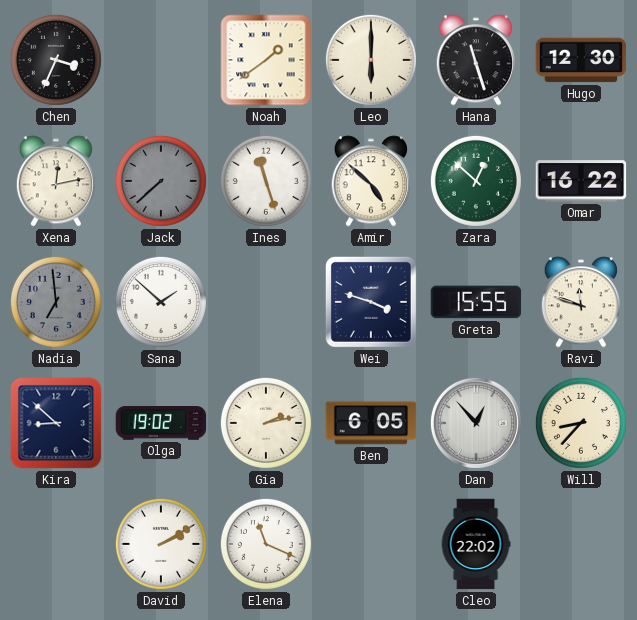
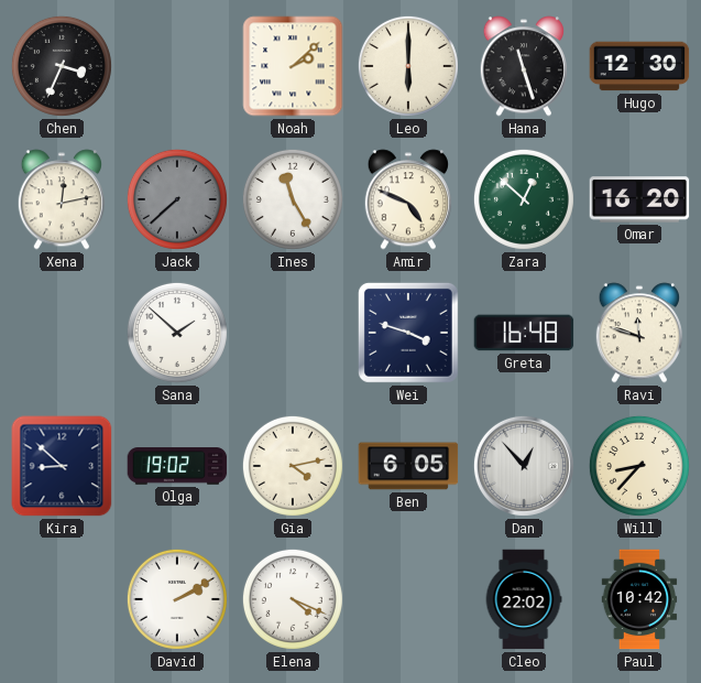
Noah: 1:39 -> 2:08 (293, 66)
Ines: 11:27 -> 11:25 (293, 199)
Amir: 4:52 -> 4:49 (407, 199)
Omar: 16:22 -> 16:20 (639, 199)
Nadia: 6:59 -> none (56, 302)
Greta: 15:55 -> 16:48 (524, 333)
Gia: 2:13 -> 4:13 (293, 466)
Elena: 11:19 -> 4:19 (293, 599)
Paul: none -> 10:42 (639, 599)
